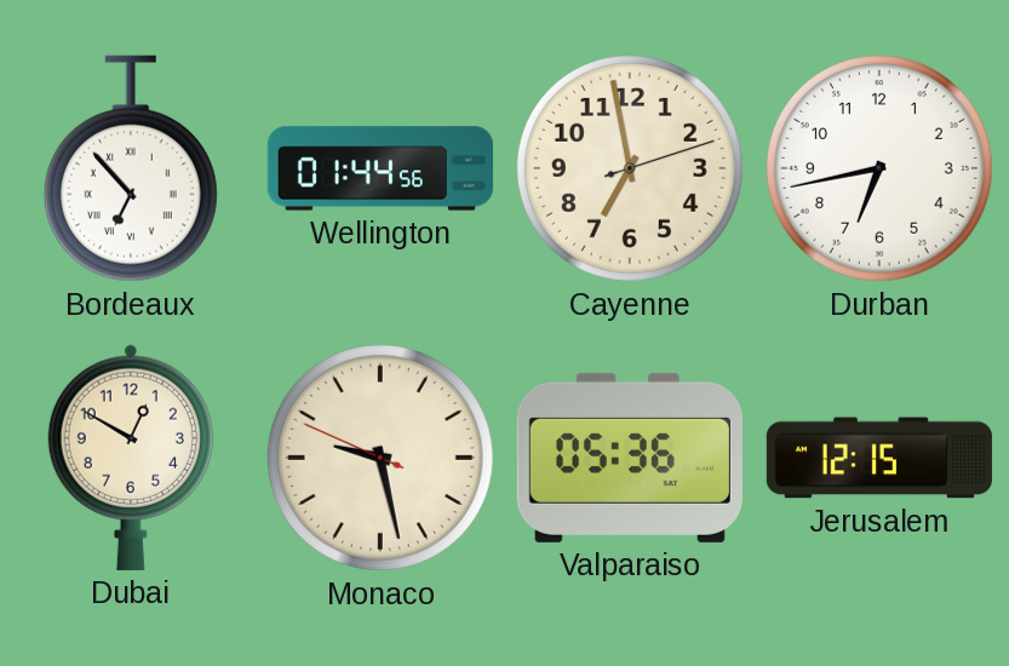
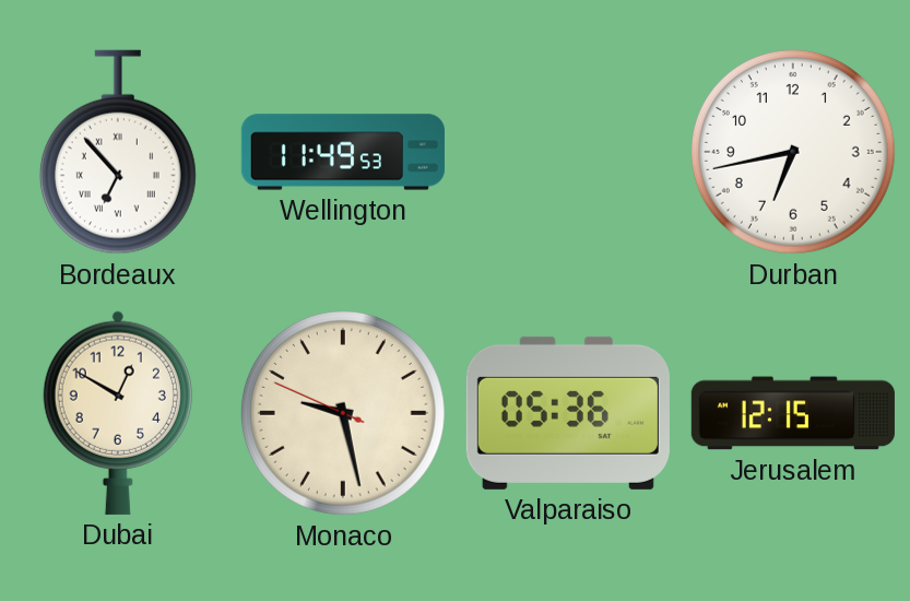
Wellington: 01:44 -> 11:49 (343, 152)
Cayenne: 6:58 -> none (630, 168)
